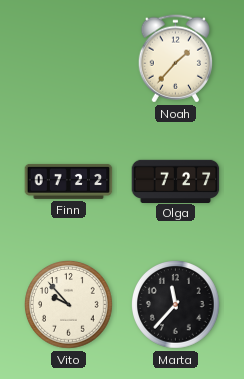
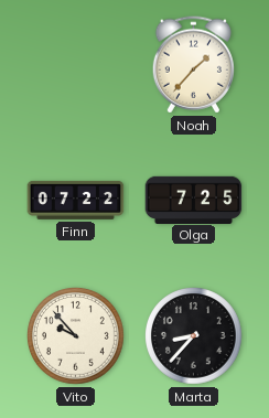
Olga: 7:27 -> 7:25 (194, 200)
Marta: 11:37 -> 8:37 (194, 336)
